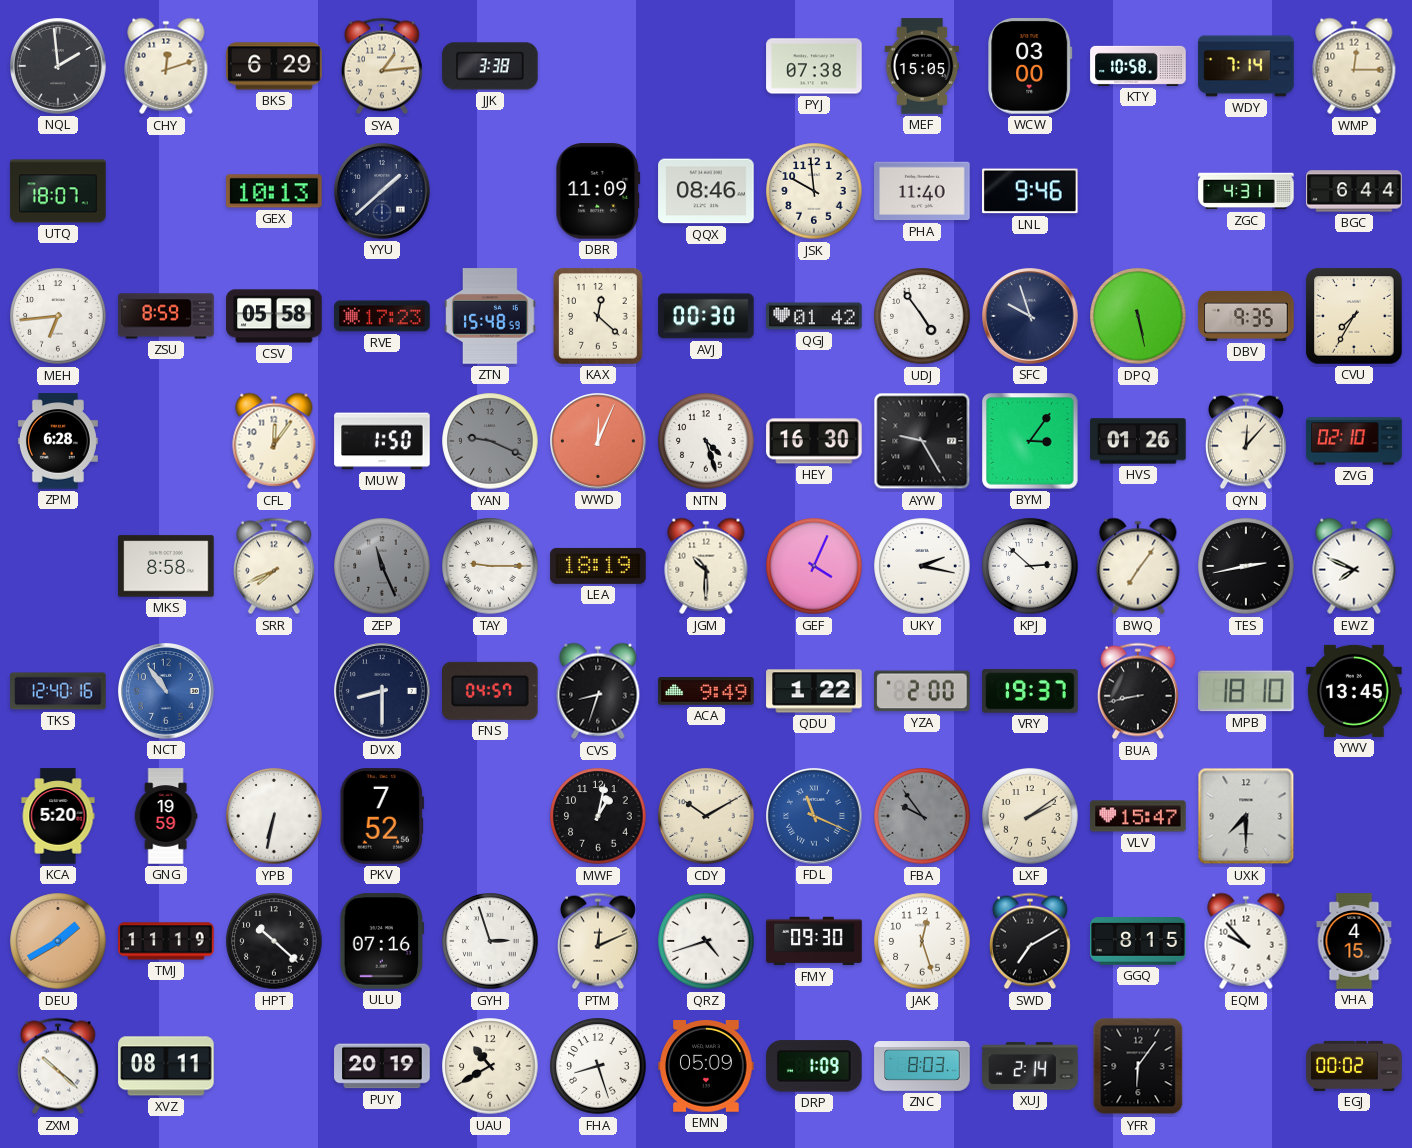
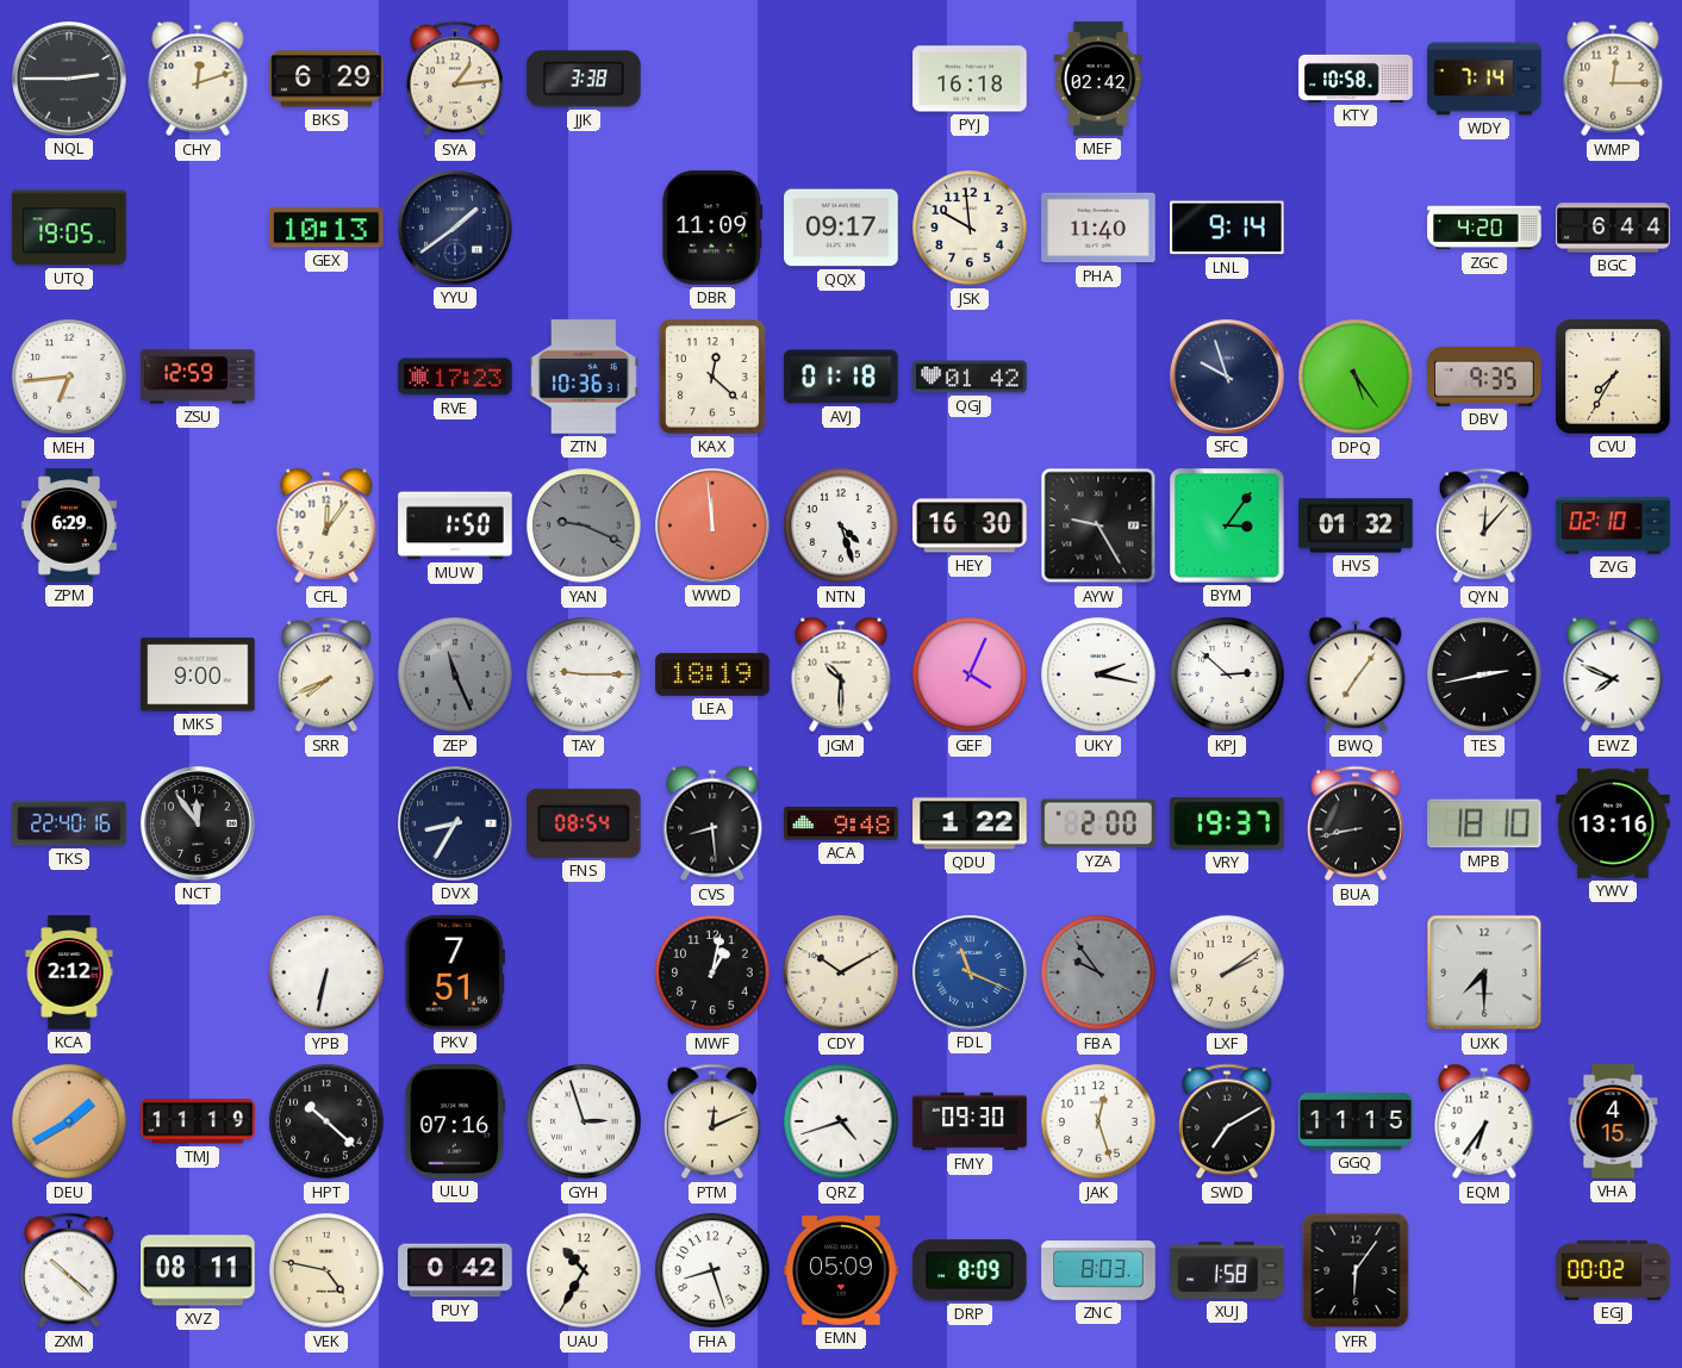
NQL: 1:59 -> 2:45 (69, 80)
PYJ: 07:38 -> 16:18 (970, 79)
MEF: 15:05 -> 02:42 (1098, 79)
WCW: 03:00 -> none (1030, 66)
UTQ: 18:07 -> 19:05 (69, 228)
YYU: 1:38 -> 1:39 (455, 229)
QQX: 08:46 -> 09:17 (841, 228)
LNL: 9:46 -> 9:14 (1227, 228)
ZGC: 4:31 -> 4:20 (1484, 228)
ZSU: 8:59 -> 12:59 (198, 377)
CSV: 05:58 -> none (274, 316)
ZTN: 15:48 -> 10:36 (584, 377)
AVJ: 00:30 -> 01:18 (841, 377)
UDJ: 4:54 -> none (922, 316)
DPQ: 5:28 -> 5:24 (1356, 377)
ZPM: 6:28 -> 6:29 (69, 526)
WWD: 12:04 -> 11:59 (712, 527)
HVS: 01:26 -> 01:32 (1356, 526)
MKS: 8:58 -> 9:00 (198, 674)
TKS: 12:40 -> 22:40 (69, 823)
NCT: 10:54 -> 11:54 (198, 825)
NCT dial: blue -> black (198, 825)
DVX: 8:30 -> 8:35 (455, 825)
FNS: 04:57 -> 08:54 (585, 823)
CVS: 8:33 -> 8:29 (712, 823)
ACA: 9:49 -> 9:48 (841, 823)
YWV: 13:45 -> 13:16 (1613, 823)
KCA: 5:20 -> 2:12 (69, 972)
GNG: 19:59 -> none (166, 816)
PKV: 7:52 -> 7:51 (455, 972)
VLV: 15:47 -> none (1138, 816)
GGQ: 8:15 -> 11:15 (1356, 1123)
EQM: 9:53 -> 6:36 (1484, 1121)
VEK: none -> 4:47 (326, 1270)
PUY: 20:19 -> 0:42 (455, 1270)
UAU: 10:40 -> 10:35 (584, 1270)
DRP: 1:09 -> 8:09 (970, 1270)
XUJ: 2:14 -> 1:58 (1227, 1270)
